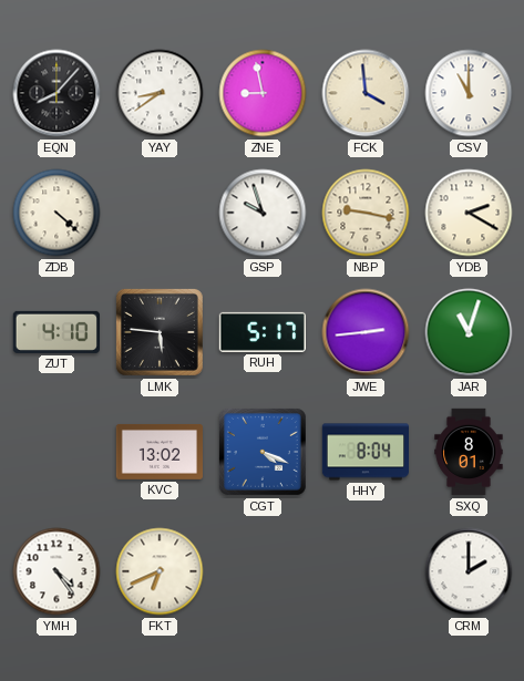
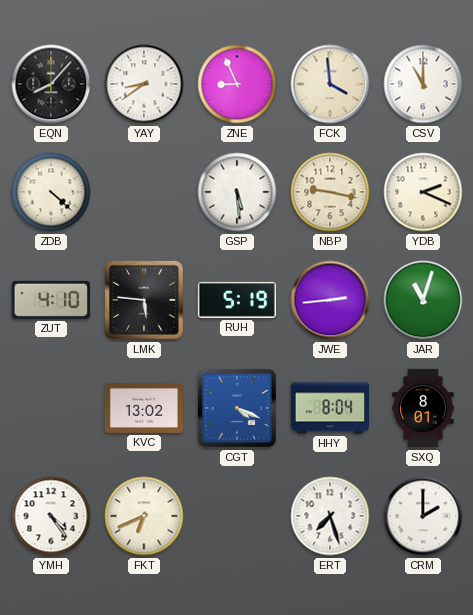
ZNE: 8:58 -> 8:56 (237, 84)
GSP: 9:57 -> 5:29 (237, 192)
YDB: 2:20 -> 2:19 (423, 192)
RUH: 5:17 -> 5:19 (236, 300)
ERT: none -> 7:27 (330, 516)
